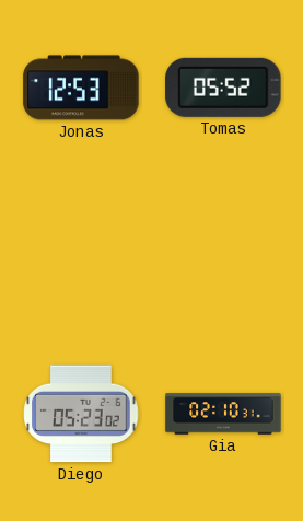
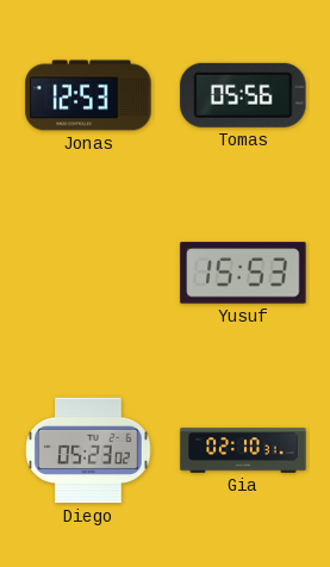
Tomas: 05:52 -> 05:56 (243, 95)
Yusuf: none -> 15:53 (243, 273)
